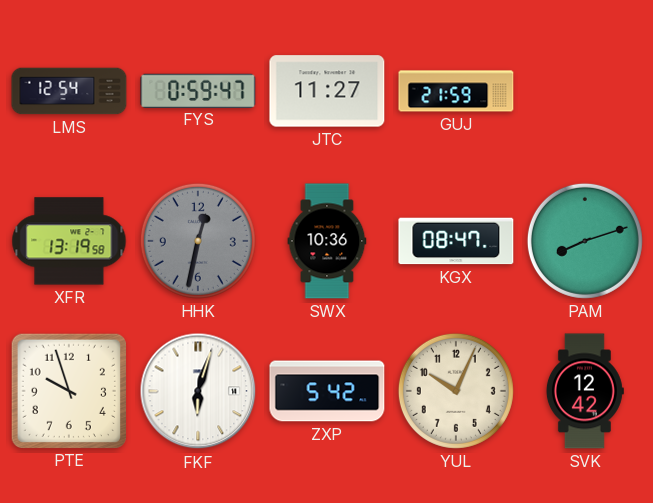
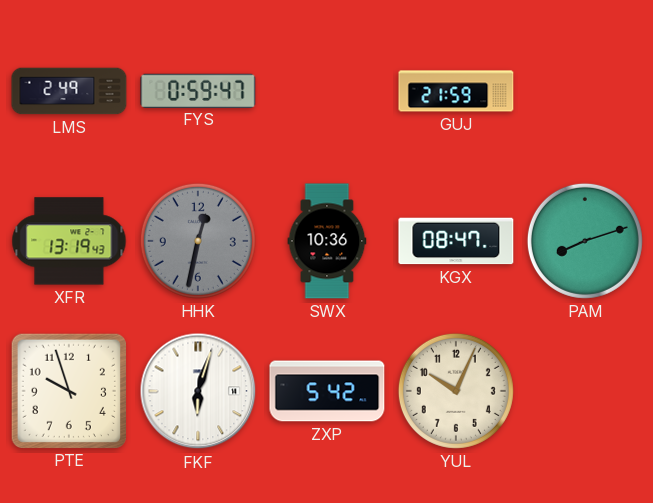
LMS: 12:54 -> 2:49 (69, 91)
JTC: 11:27 -> none (327, 91)
XFR: 13:19:58 -> 13:19:43 (69, 241)
SVK: 12:42 -> none (585, 391)
